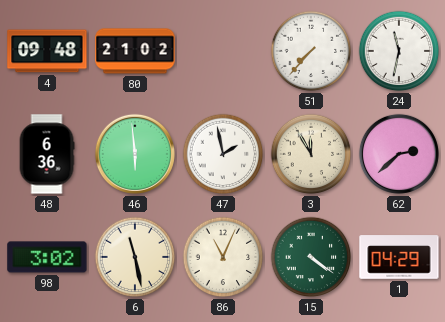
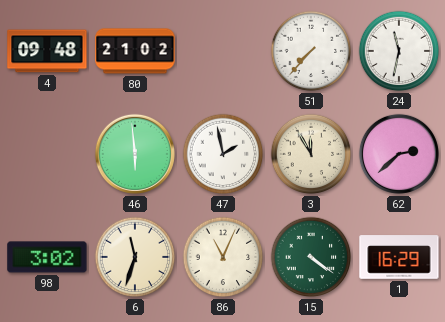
48: 6:36 -> none (47, 154)
6: 11:28 -> 11:33 (135, 257)
1: 04:29 -> 16:29 (399, 257)
